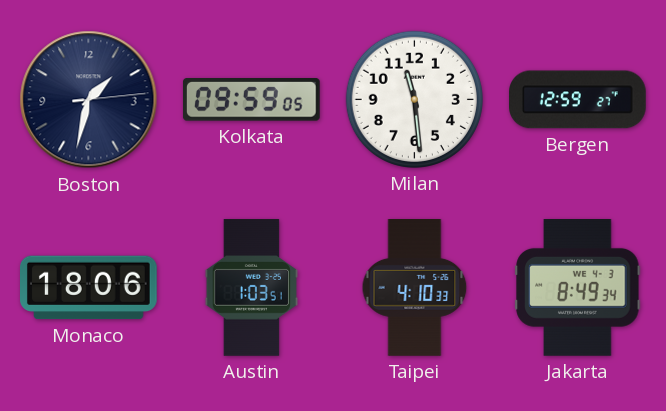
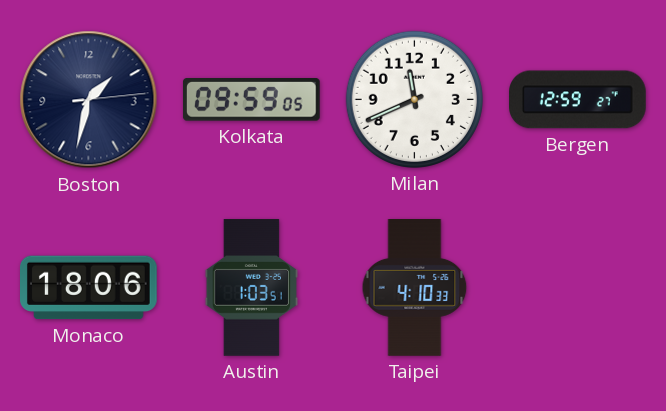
Milan: 11:29 -> 11:41 (414, 99)
Jakarta: 8:49 -> none (578, 288)
